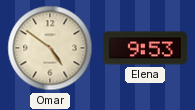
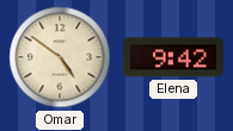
Elena: 9:53 -> 9:42 (173, 57)
